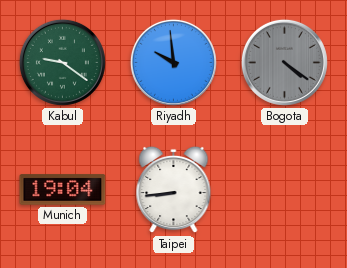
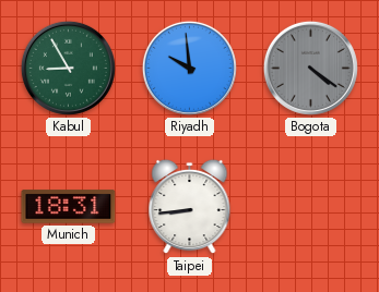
Kabul: 9:21 -> 8:55 (68, 68)
Munich: 19:04 -> 18:31 (69, 207)
